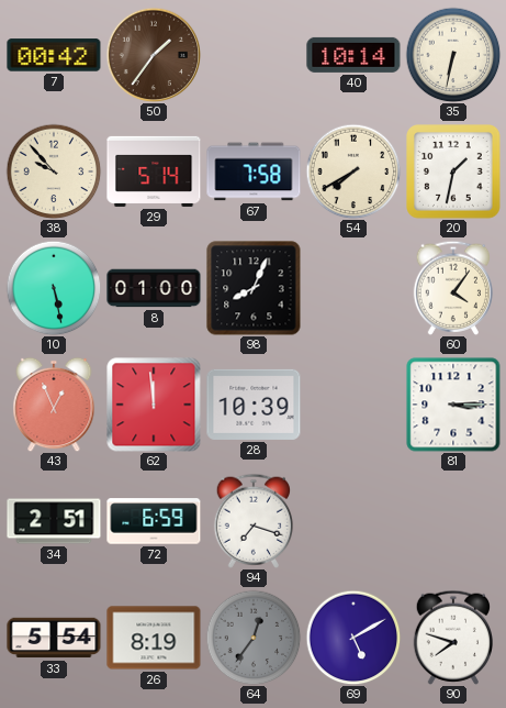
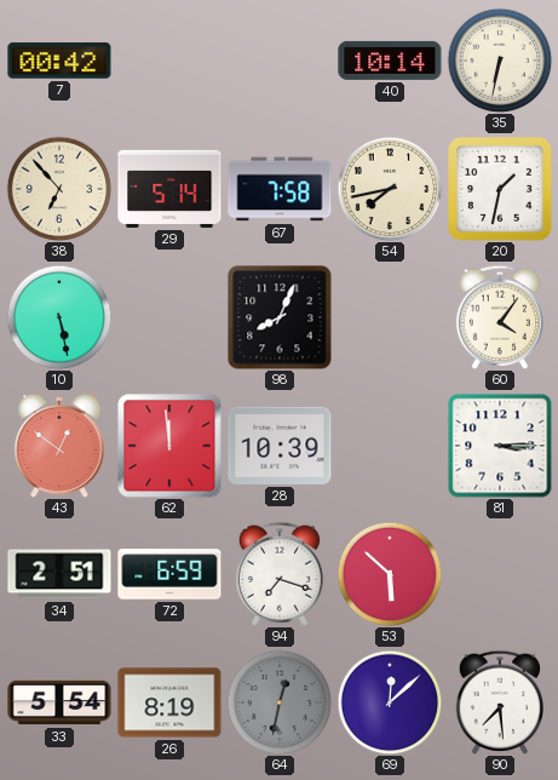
50: 1:36 -> none (154, 55)
38: 9:53 -> 6:53 (59, 189)
54: 7:40 -> 7:43 (390, 189)
8: 01:00 -> none (154, 288)
43: 12:56 -> 12:51 (59, 446)
53: none -> 5:52 (390, 574)
64: 12:36 -> 12:32 (280, 702)
69: 5:10 -> 12:08 (390, 702)
90: 7:48 -> 7:29 (500, 702)
